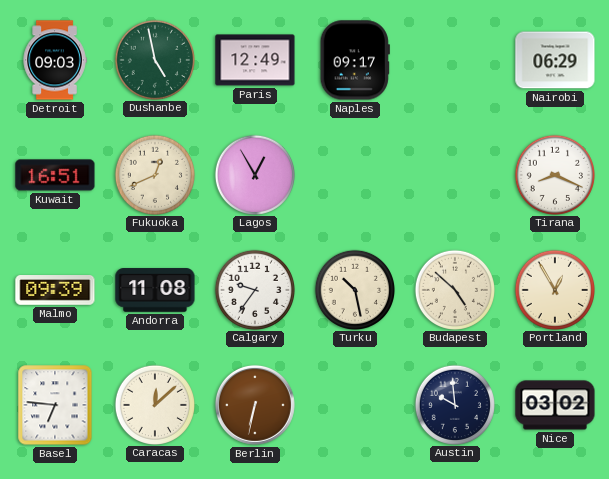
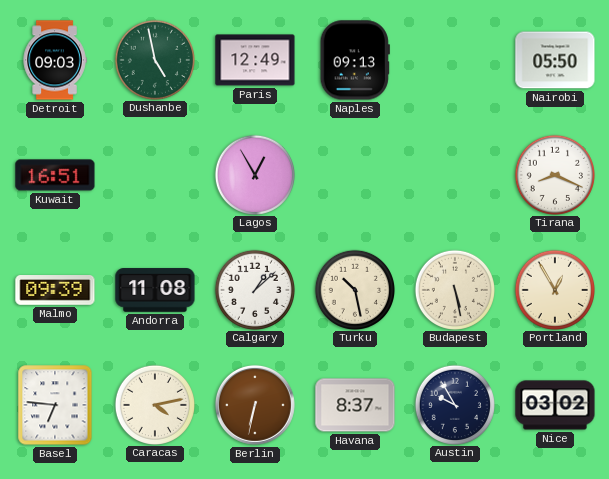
Naples: 09:17 -> 09:13 (355, 60)
Nairobi: 06:29 -> 05:50 (555, 60)
Fukuoka: 12:41 -> none (154, 174)
Calgary: 9:36 -> 1:08 (254, 289)
Budapest: 4:52 -> 5:28 (454, 289)
Caracas: 12:08 -> 4:13 (154, 404)
Havana: none -> 8:37 (355, 405)
Austin: 9:59 -> 9:55 (454, 404)
